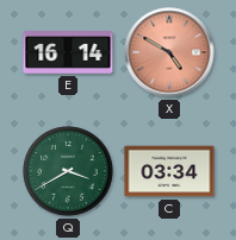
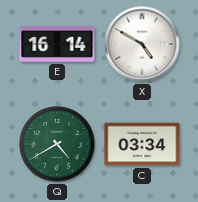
X dial: salmon -> white (142, 44)
Q: 3:40 -> 4:40 (57, 144)
